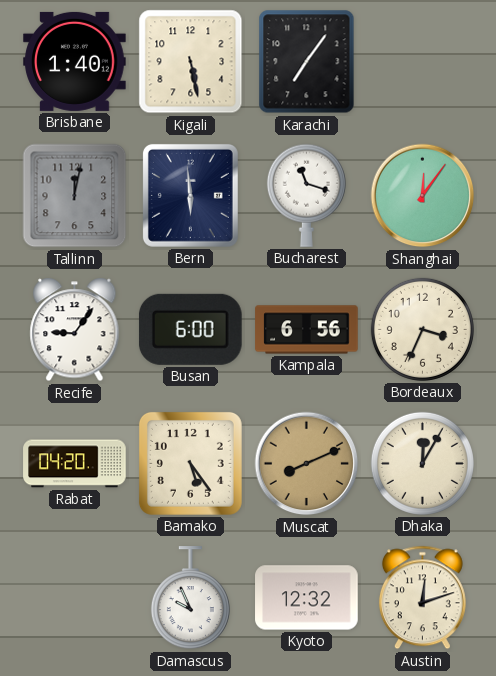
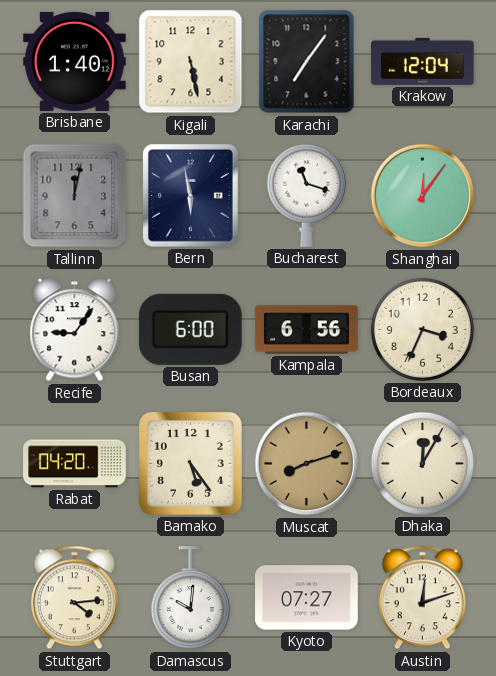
Krakow: none -> 12:04 (423, 61)
Bern: 5:59 -> 5:58 (190, 195)
Muscat: 8:11 -> 8:12 (307, 464)
Stuttgart: none -> 4:14 (74, 598)
Damascus: 9:56 -> 10:01 (190, 598)
Kyoto: 12:32 -> 07:27 (307, 598)
